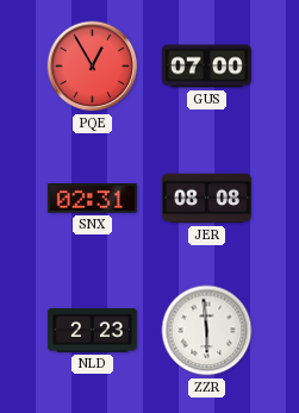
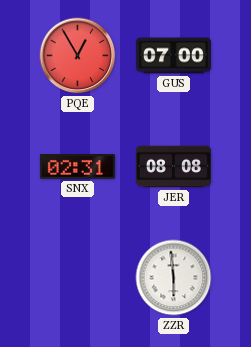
NLD: 2:23 -> none (92, 330)
